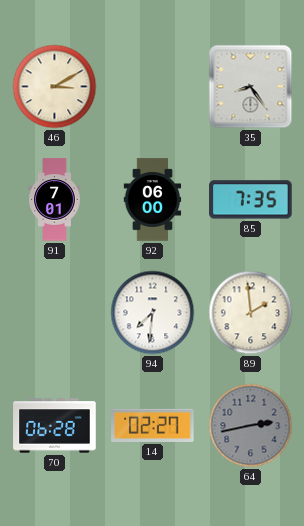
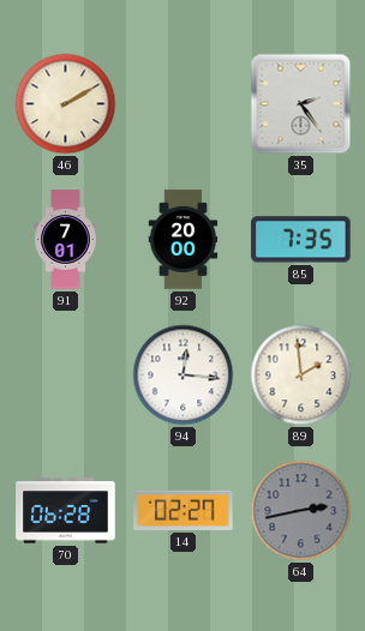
46: 3:10 -> 2:10 (66, 104)
35: 8:24 -> 2:24 (301, 104)
92: 06:00 -> 20:00 (184, 240)
94: 7:31 -> 12:16 (184, 375)
